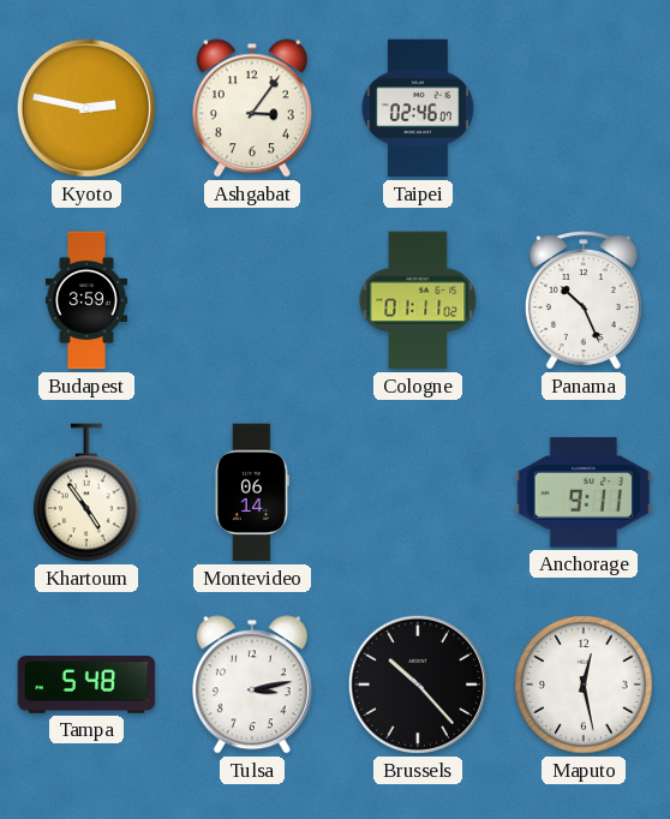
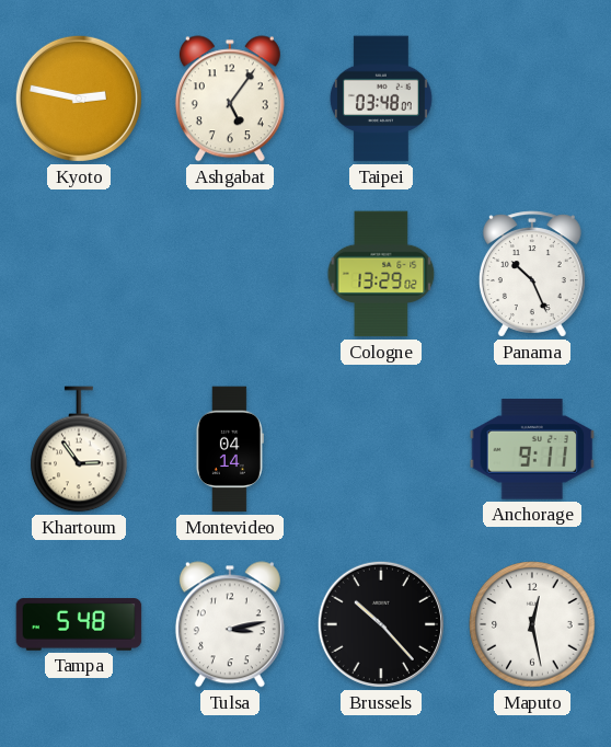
Ashgabat: 3:06 -> 5:06 (230, 99)
Taipei: 02:46 -> 03:48 (381, 99)
Budapest: 3:59 -> none (85, 300)
Cologne: 01:11 -> 13:29 (381, 274)
Khartoum: 4:54 -> 2:54 (79, 449)
Montevideo: 06:14 -> 04:14 (230, 449)
